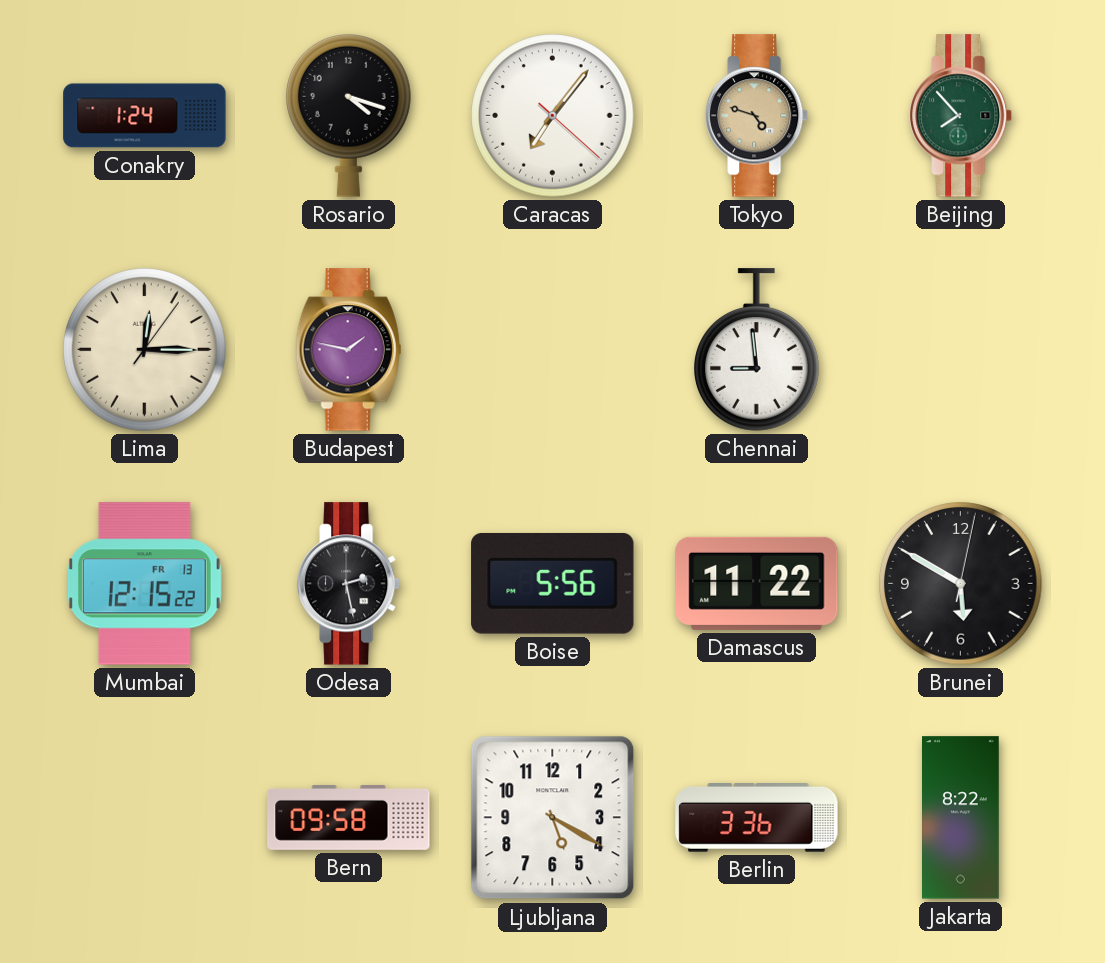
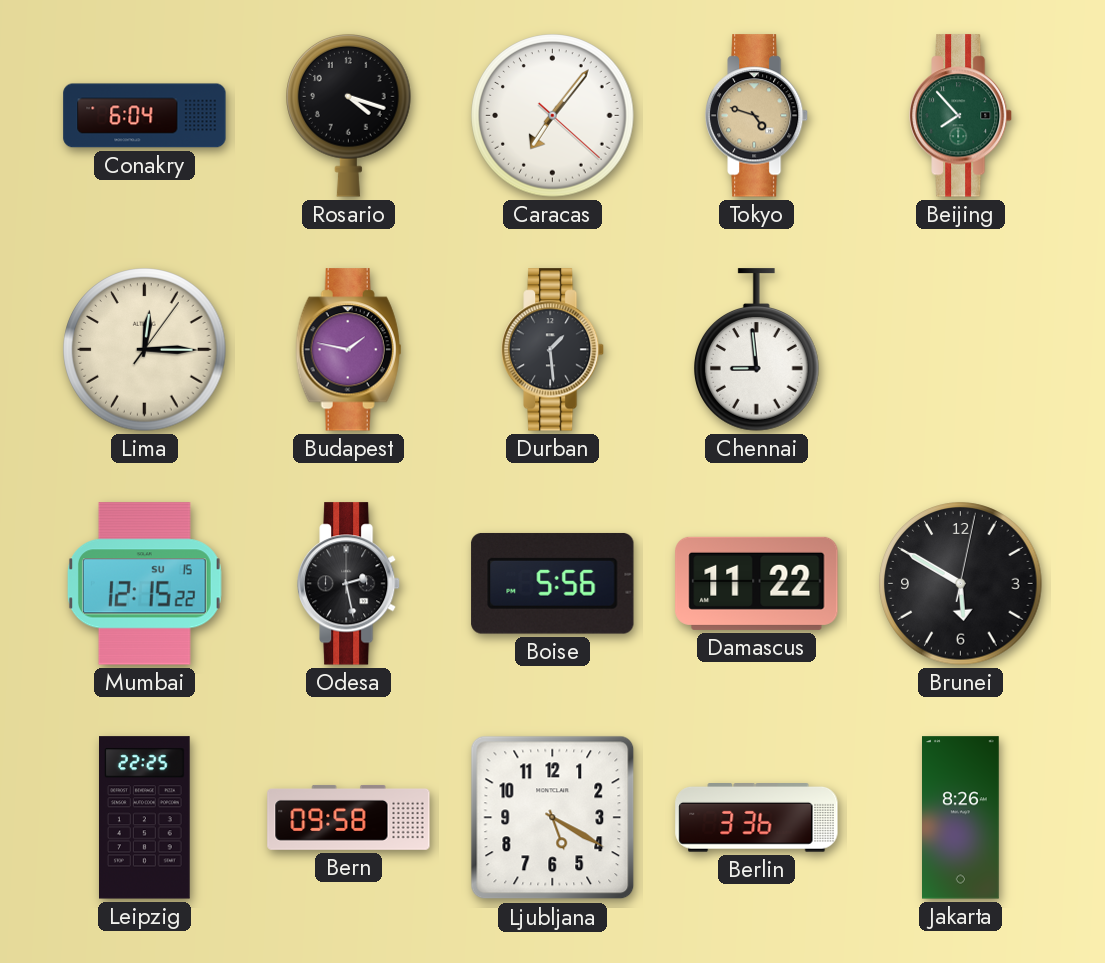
Conakry: 1:24 -> 6:04 (145, 116)
Durban: none -> 1:29 (554, 350)
Mumbai date: FR 13 -> SU 15 (144, 584)
Leipzig: none -> 22:25 (145, 818)
Jakarta: 8:22 -> 8:26 (961, 818)
